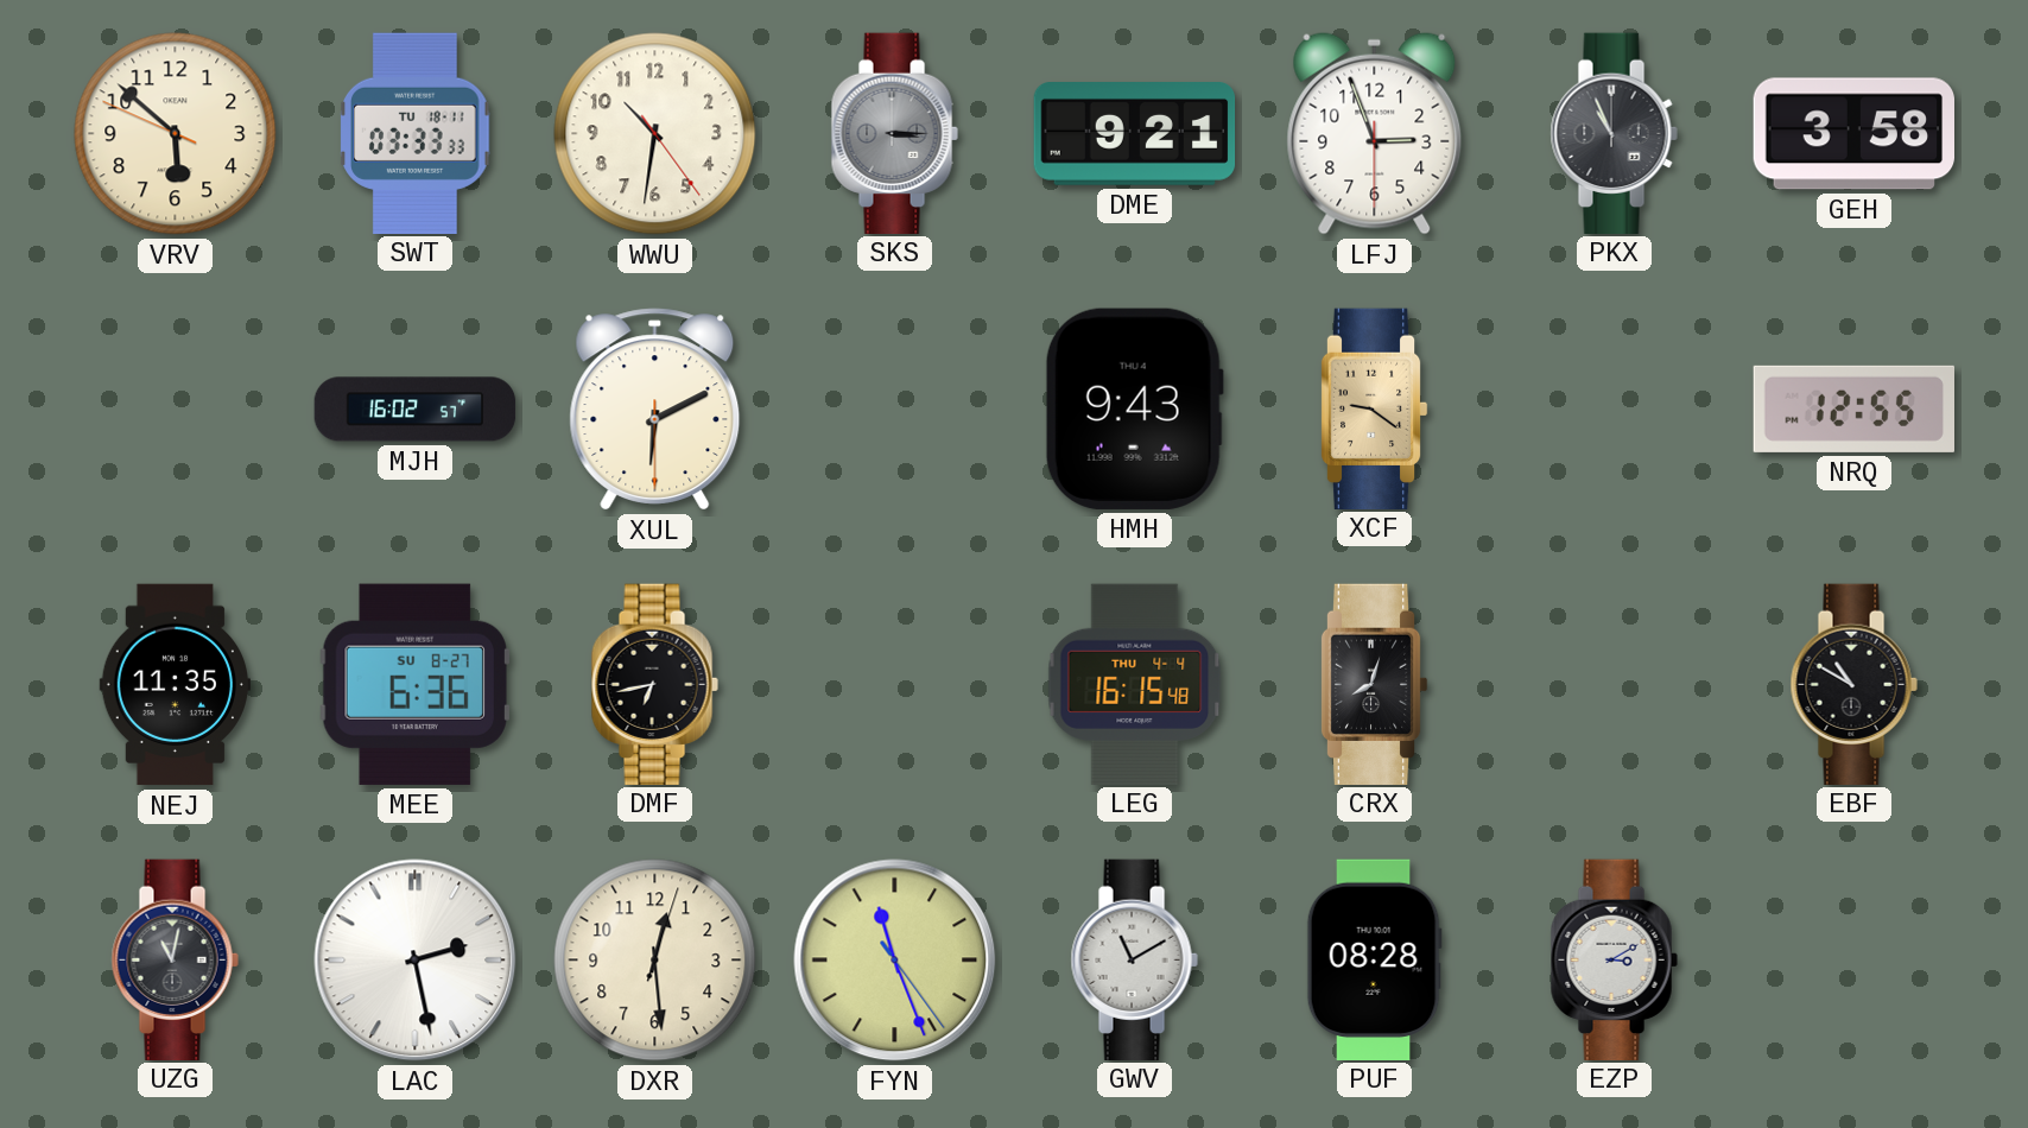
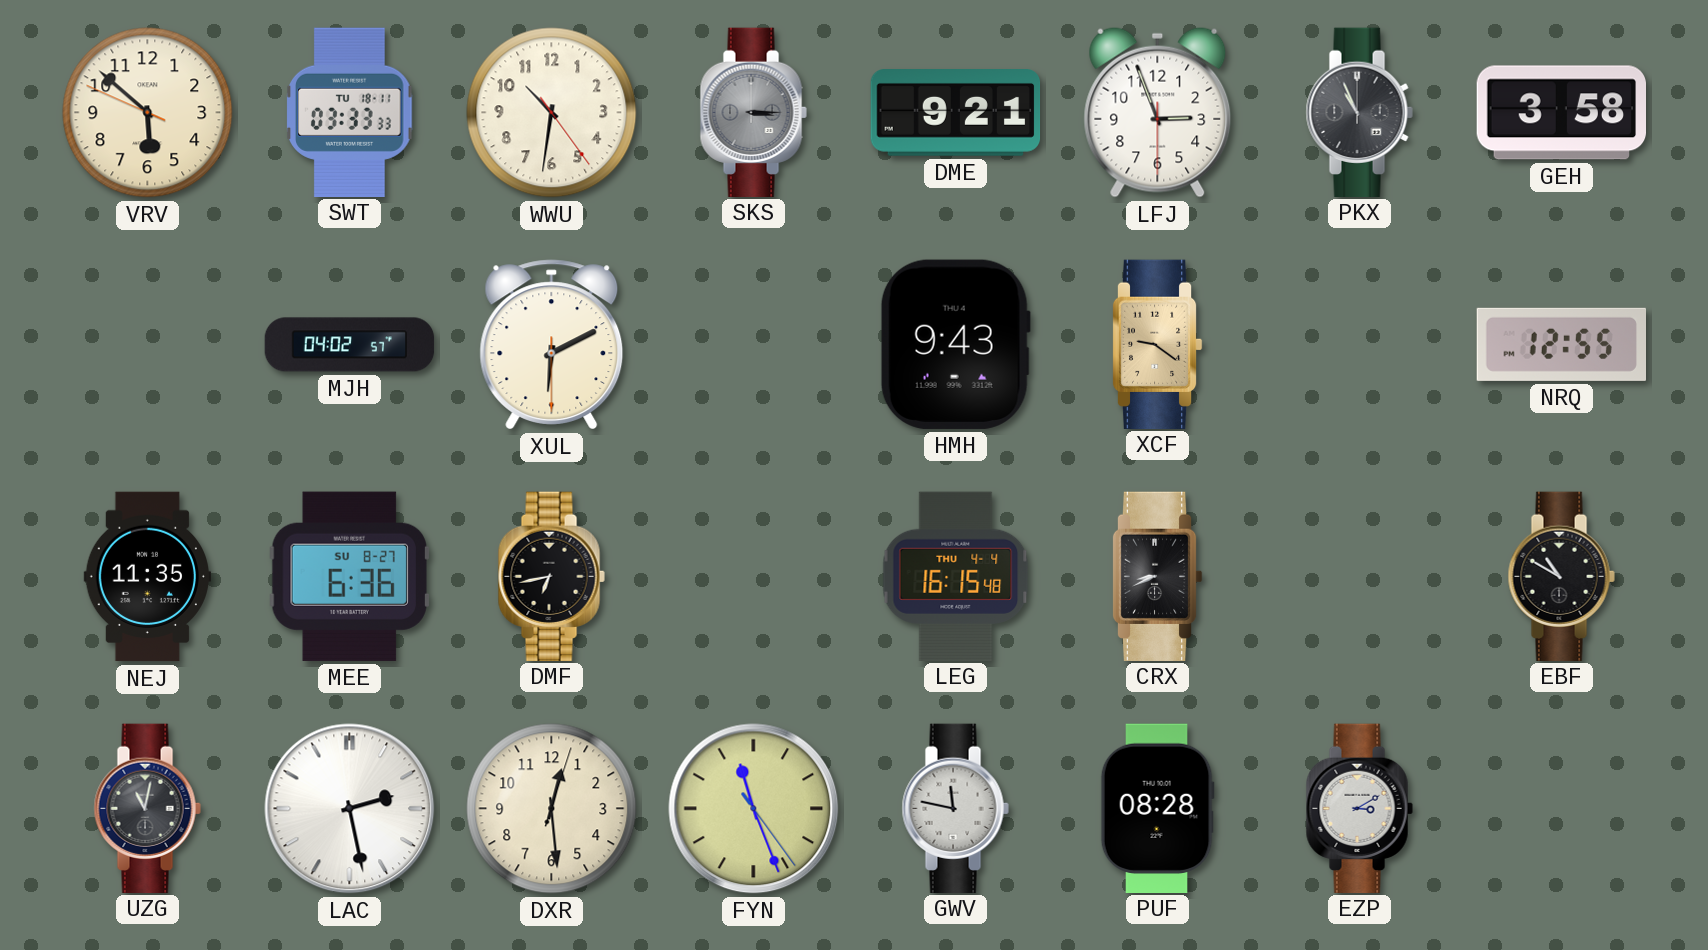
MJH: 16:02 -> 04:02 (350, 345)
CRX: 8:03 -> 8:41 (1157, 576)
GWV: 11:10 -> 11:47 (955, 808)
